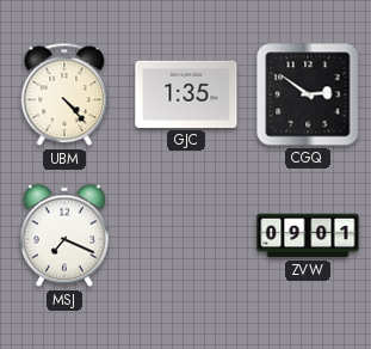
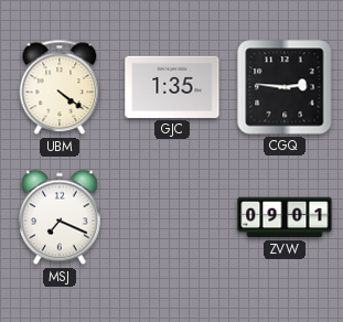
UBM: 4:23 -> 4:21 (60, 87)
CGQ: 2:51 -> 2:46 (285, 87)
